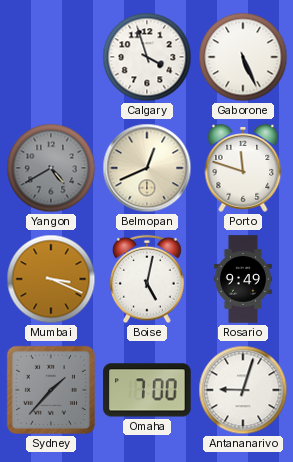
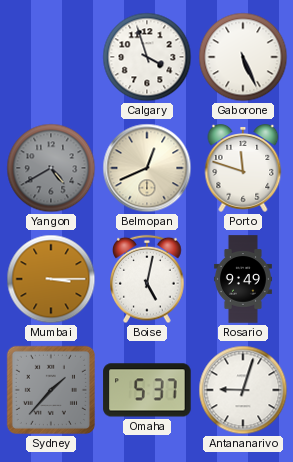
Mumbai: 3:19 -> 3:15 (51, 279)
Omaha: 7:00 -> 5:37 (147, 390)
